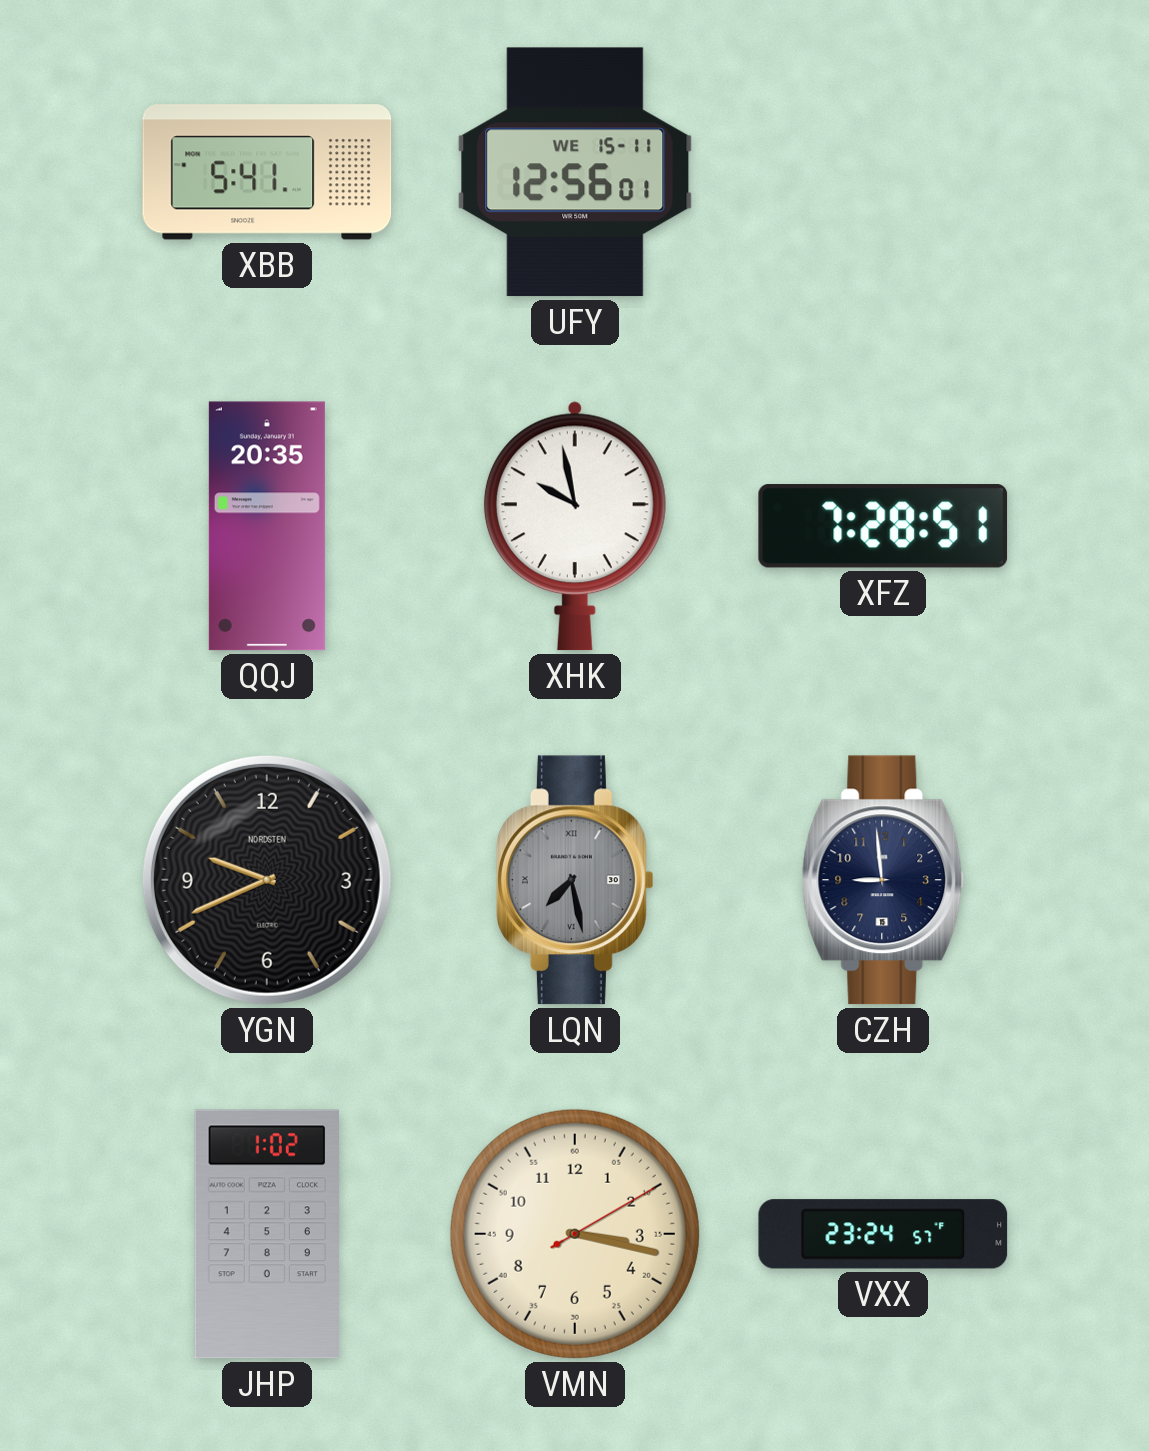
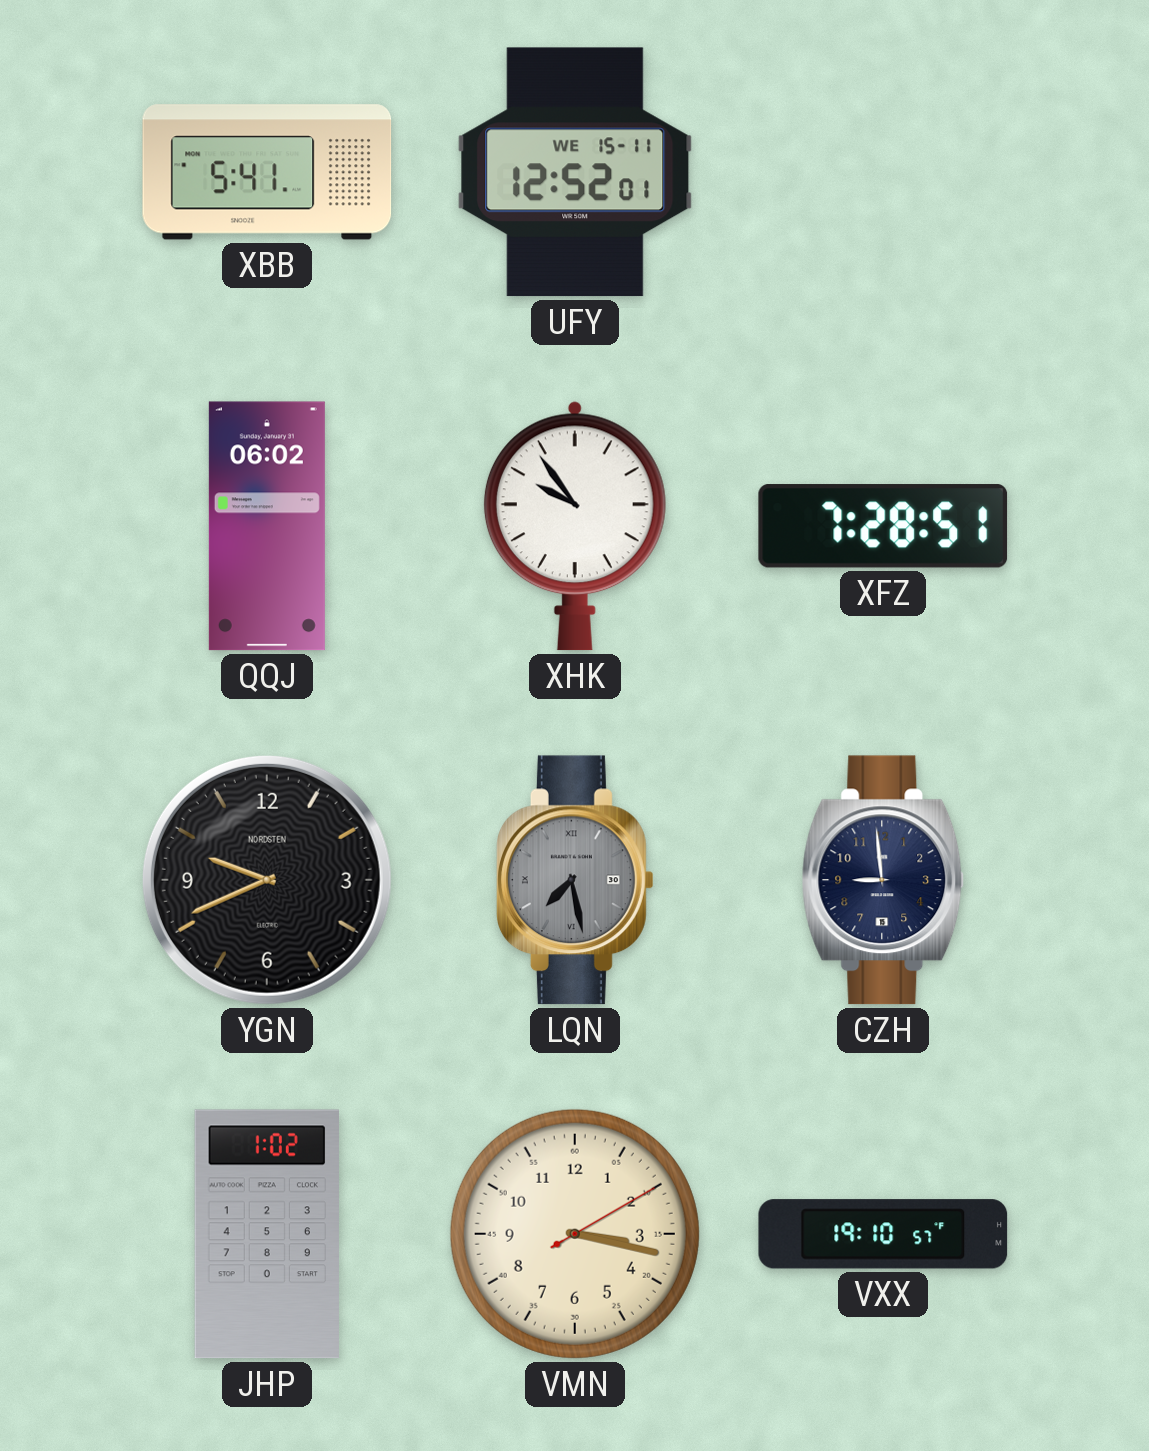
UFY: 12:56 -> 12:52 (575, 172)
QQJ: 20:35 -> 06:02 (267, 526)
XHK: 9:58 -> 9:54 (575, 526)
VXX: 23:24 -> 19:10 (883, 1234)
